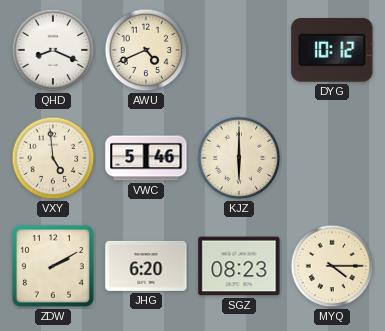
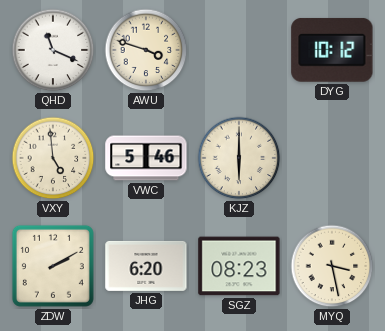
QHD: 8:19 -> 11:19 (53, 50)
AWU: 4:41 -> 3:48 (146, 50)
MYQ: 4:15 -> 3:28 (332, 266)
